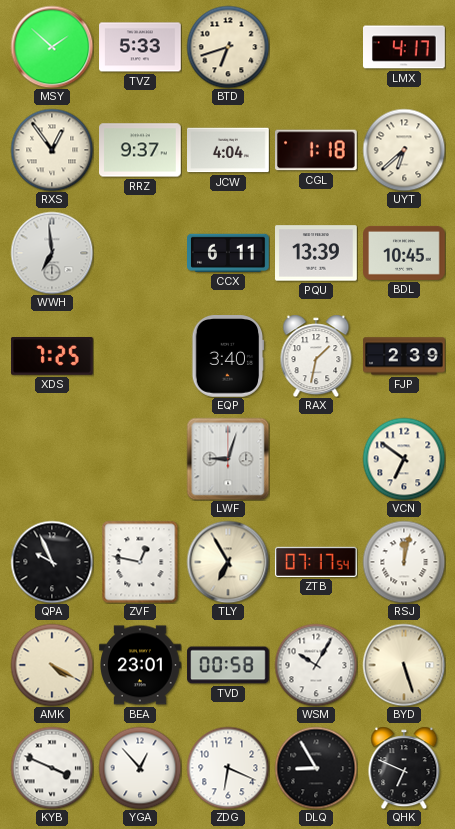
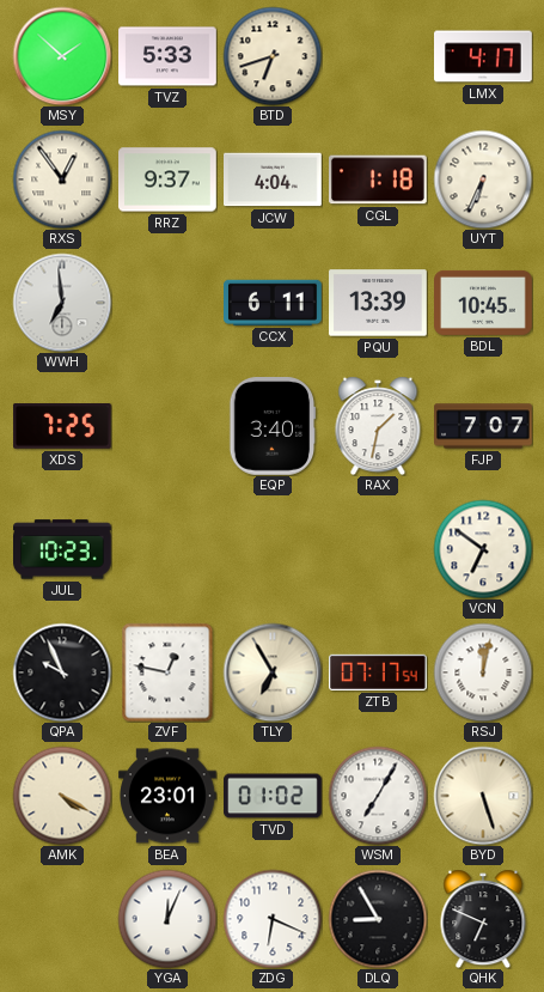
UYT: 6:38 -> 6:34 (483, 179)
FJP: 2:39 -> 7:07 (483, 426)
JUL: none -> 10:23 (63, 549)
LWF: 9:03 -> none (228, 459)
TVD: 00:58 -> 01:02 (273, 796)
WSM: 10:05 -> 7:05 (378, 796)
KYB: 3:49 -> none (52, 768)
YGA: 12:53 -> 12:04 (167, 919)
